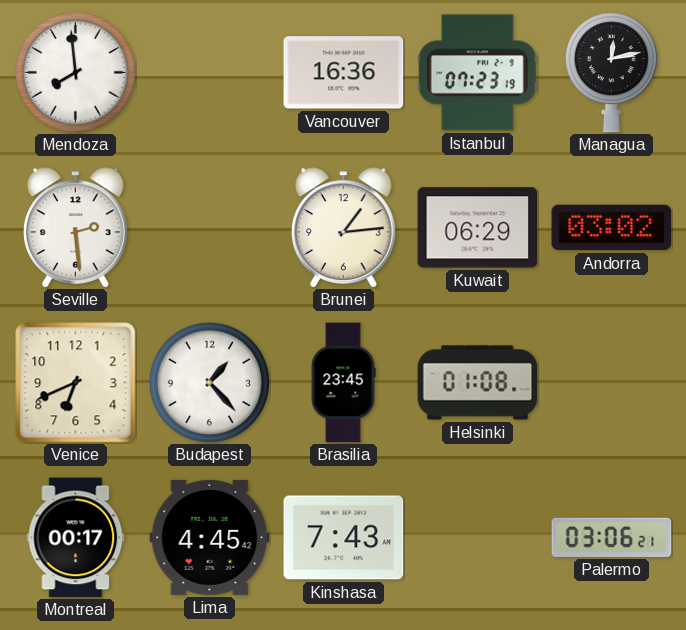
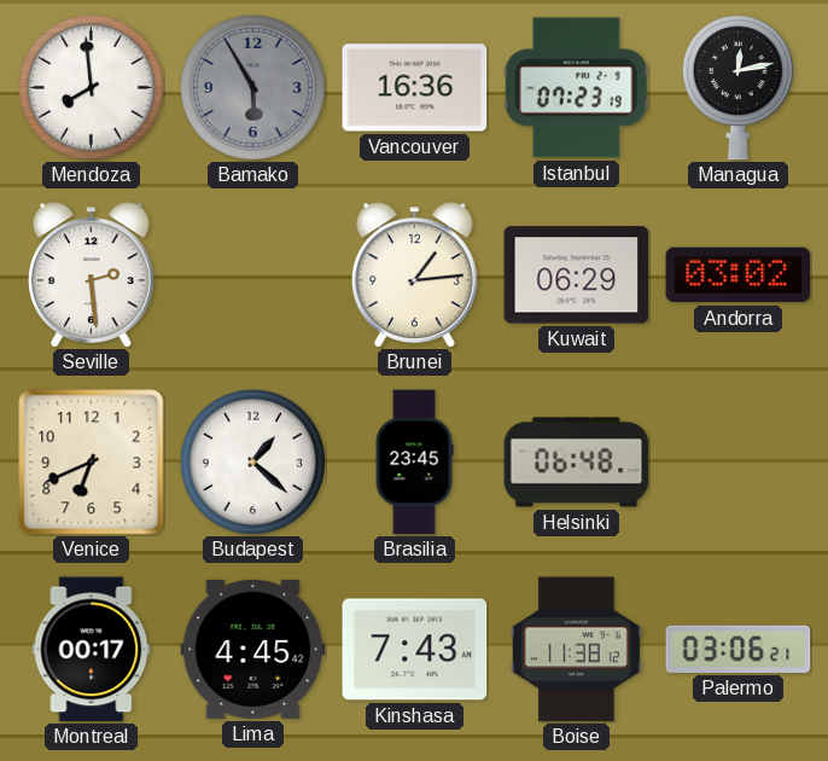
Bamako: none -> 5:55 (252, 87)
Budapest: 1:23 -> 1:22 (252, 461)
Helsinki: 01:08 -> 06:48 (577, 463)
Boise: none -> 11:38 (576, 650)
